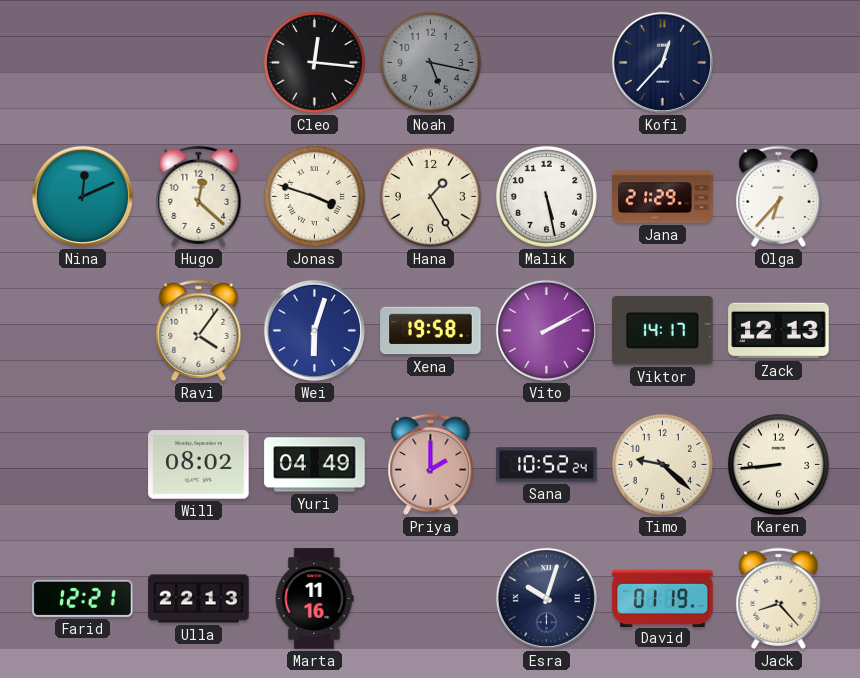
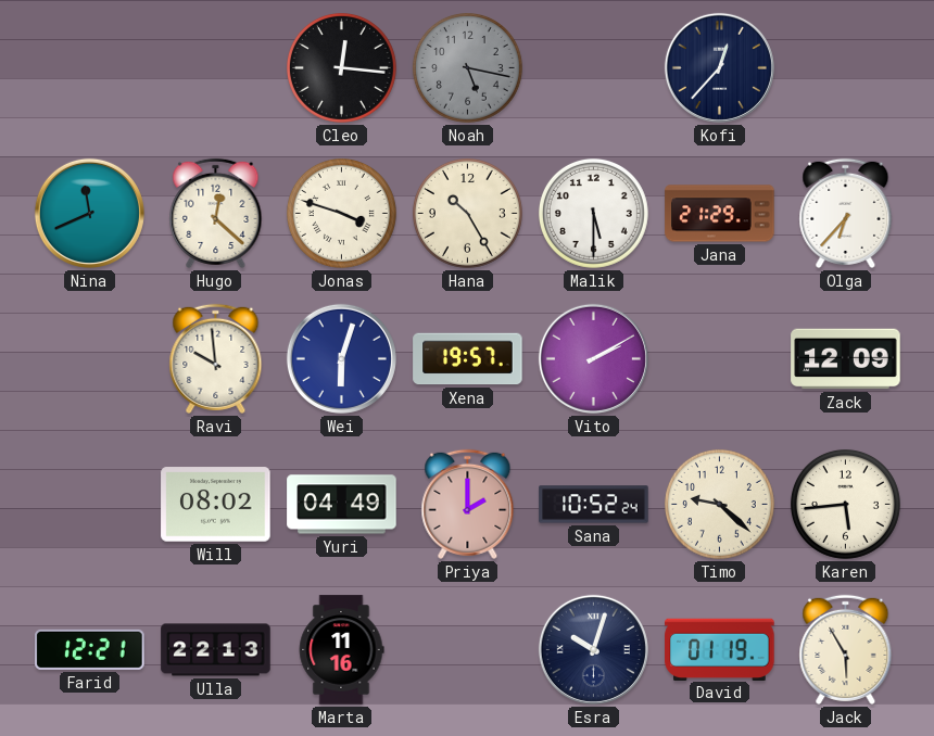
Nina: 12:11 -> 11:41 (89, 213)
Hana: 1:25 -> 10:25 (467, 213)
Malik: 5:28 -> 5:30 (593, 213)
Ravi: 4:06 -> 9:59 (216, 358)
Xena: 19:58 -> 19:57 (468, 359)
Viktor: 14:17 -> none (663, 331)
Zack: 12:13 -> 12:09 (846, 359)
Karen: 8:44 -> 5:44 (845, 504)
Jack: 8:23 -> 5:55 (846, 649)
